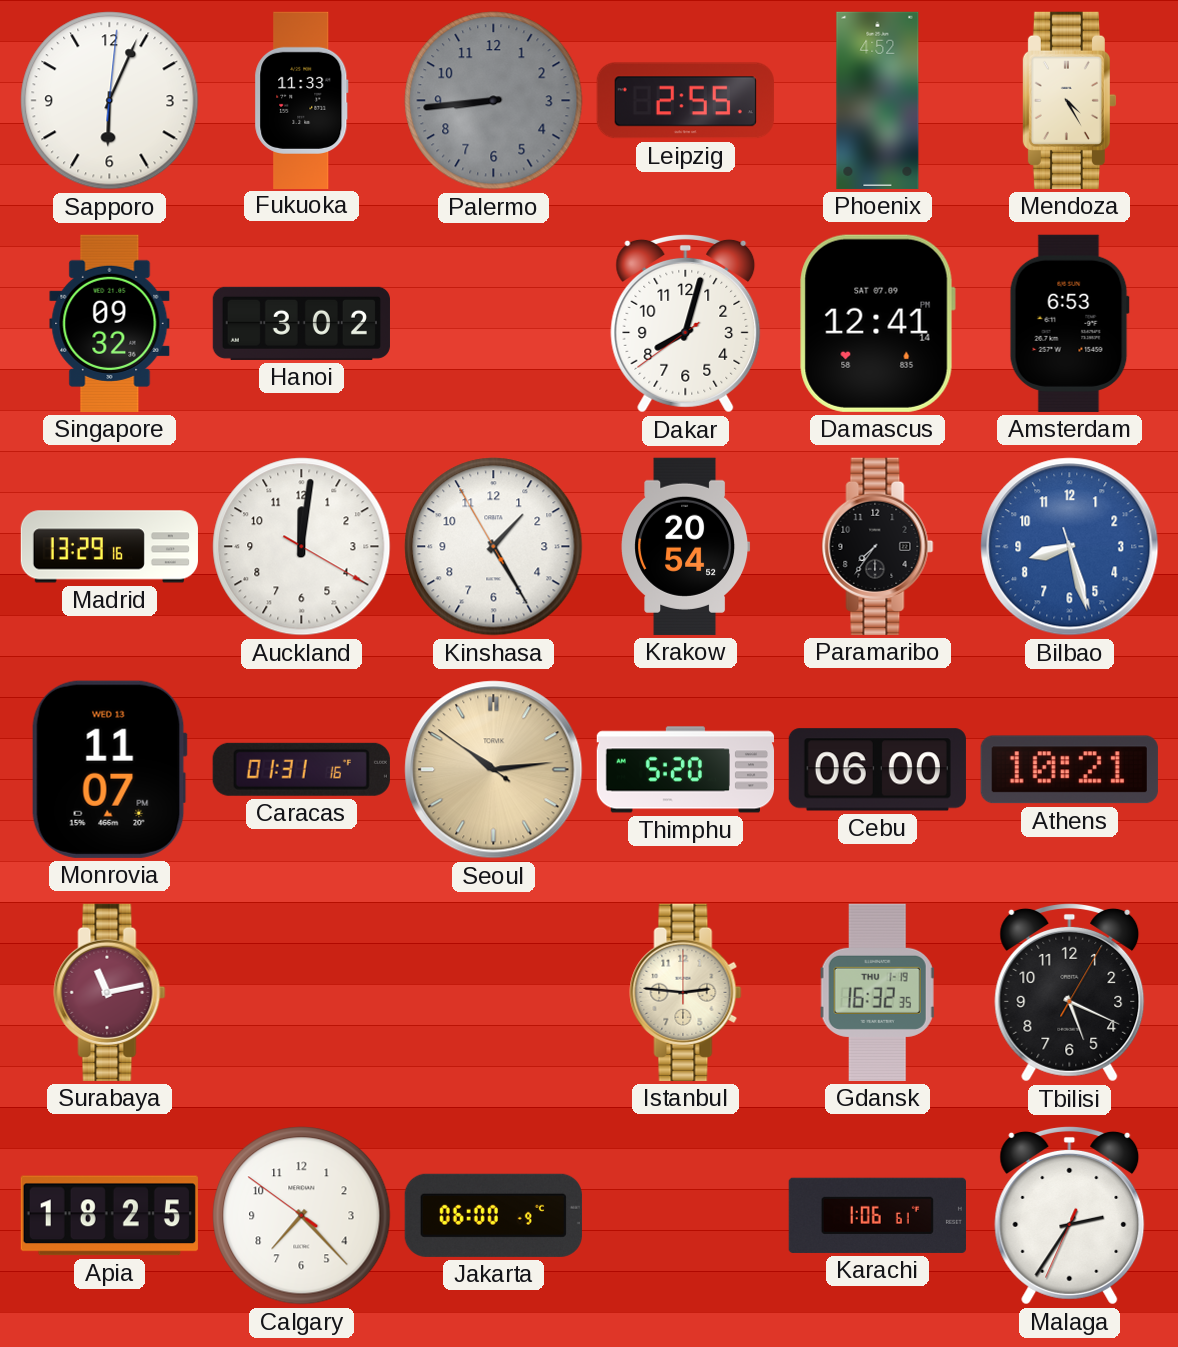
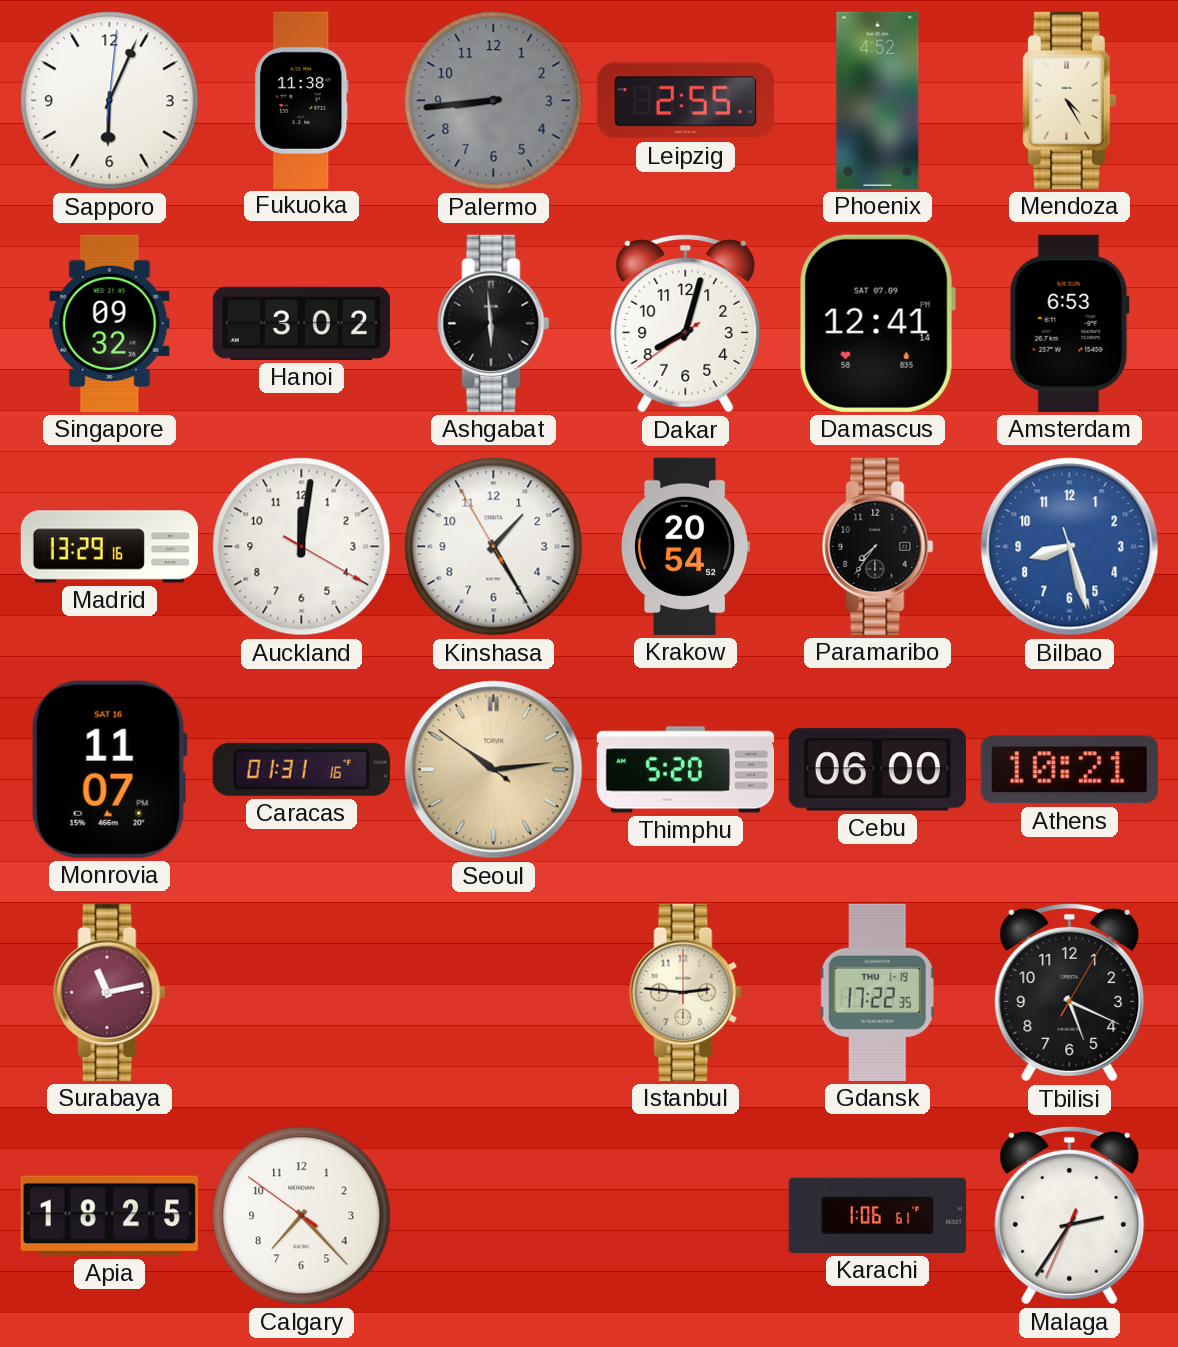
Fukuoka: 11:33 -> 11:38 (302, 100)
Ashgabat: none -> 5:59 (494, 323)
Monrovia date: WED 13 -> SAT 16 (109, 769)
Gdansk: 16:32 -> 17:22 (878, 992)
Jakarta: 06:00 -> none (493, 1215)
